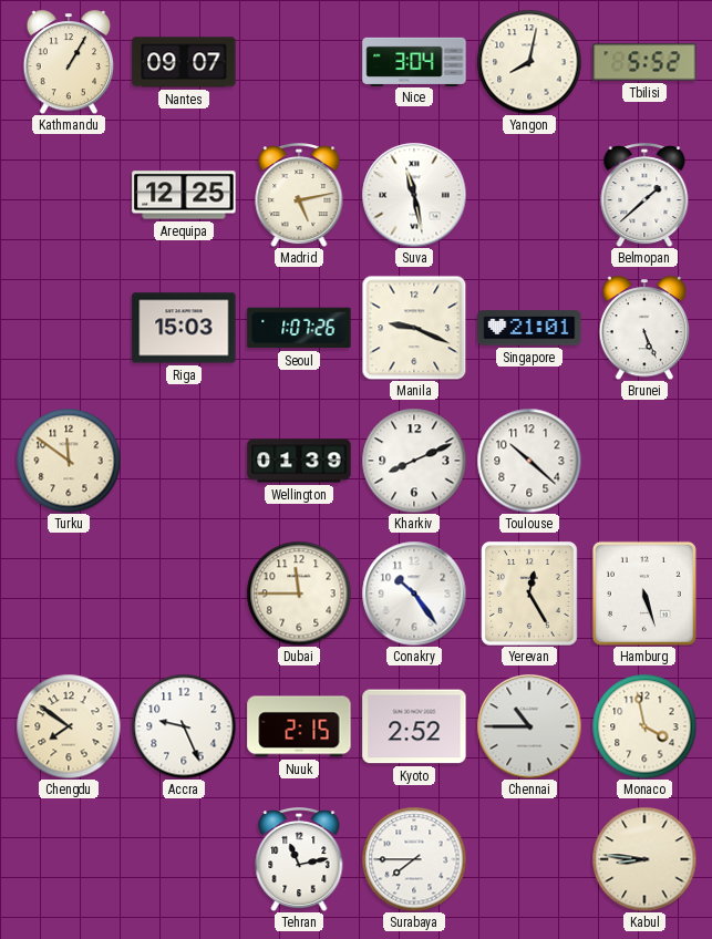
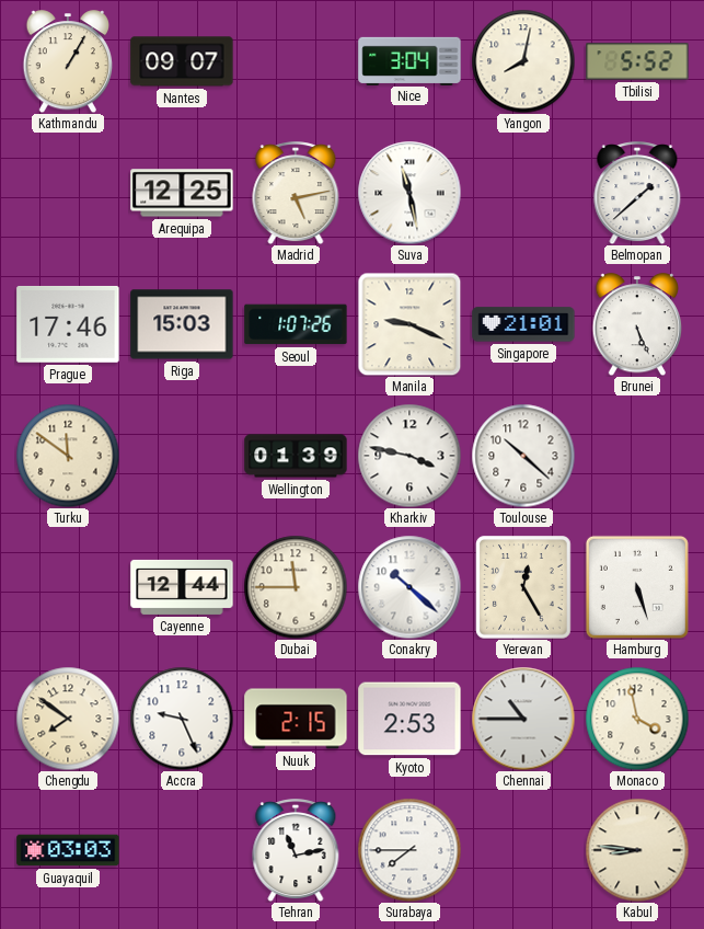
Prague: none -> 17:46 (68, 324)
Kharkiv: 8:11 -> 3:47 (409, 456)
Cayenne: none -> 12:44 (182, 587)
Conakry: 10:24 -> 10:22 (409, 587)
Kyoto: 2:52 -> 2:53 (409, 719)
Guayaquil: none -> 03:03 (68, 850)
